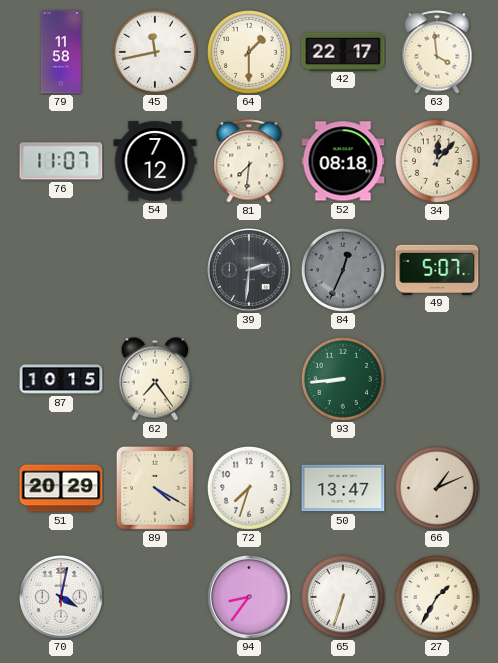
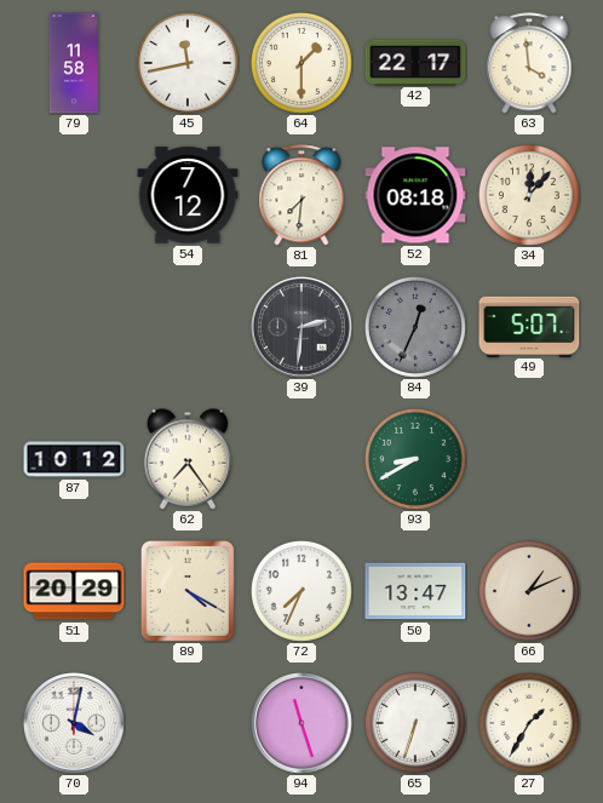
76: 11:07 -> none (61, 161)
87: 10:15 -> 10:12 (74, 459)
93: 8:44 -> 8:40 (415, 459)
72: 7:33 -> 7:34 (301, 591)
94: 8:36 -> 11:27 (301, 723)
